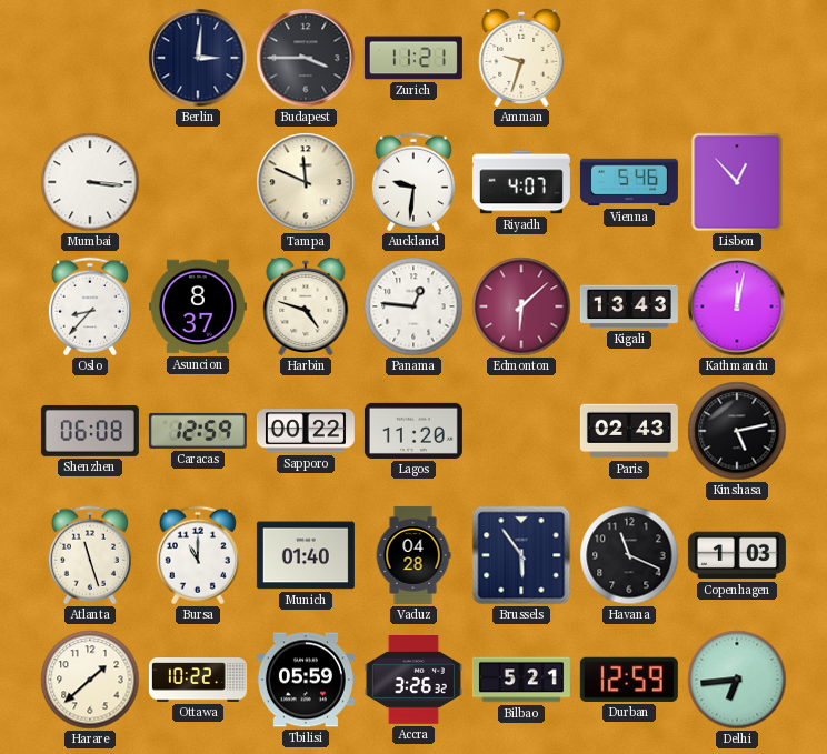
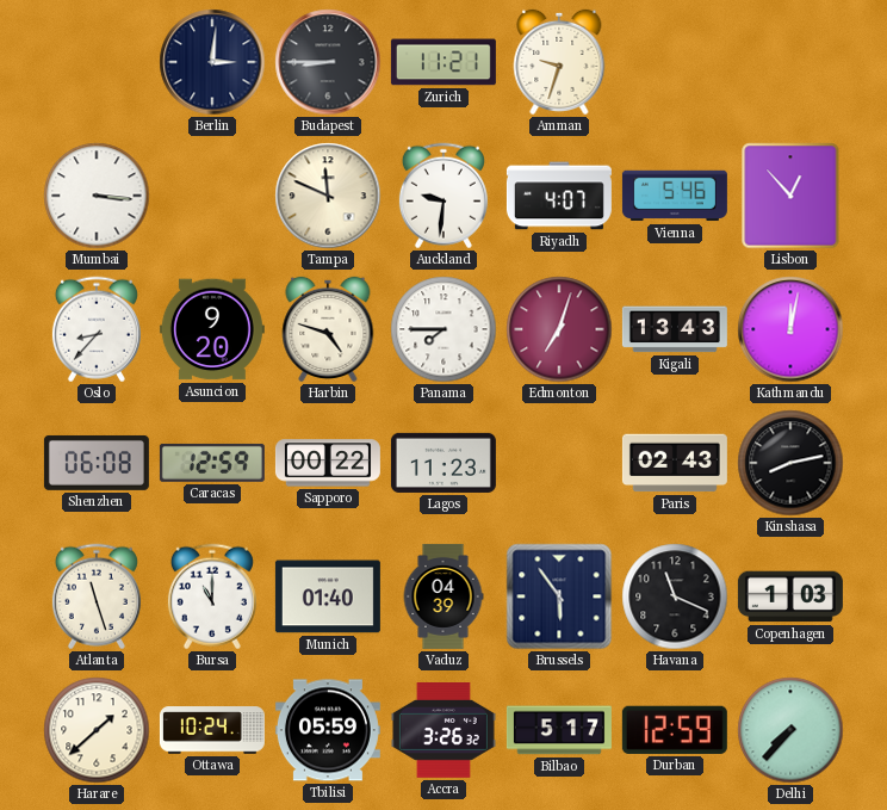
Budapest: 3:45 -> 8:45 (328, 62)
Asuncion: 8:37 -> 9:20 (212, 329)
Panama: 12:46 -> 7:45 (443, 329)
Edmonton: 6:08 -> 7:03 (559, 329)
Lagos: 11:20 -> 11:23 (443, 463)
Kinshasa: 5:13 -> 8:13 (790, 463)
Vaduz: 04:28 -> 04:39 (443, 596)
Ottawa: 10:22 -> 10:24 (212, 730)
Bilbao: 5:21 -> 5:17 (559, 730)
Delhi: 6:44 -> 7:37 (790, 730)
